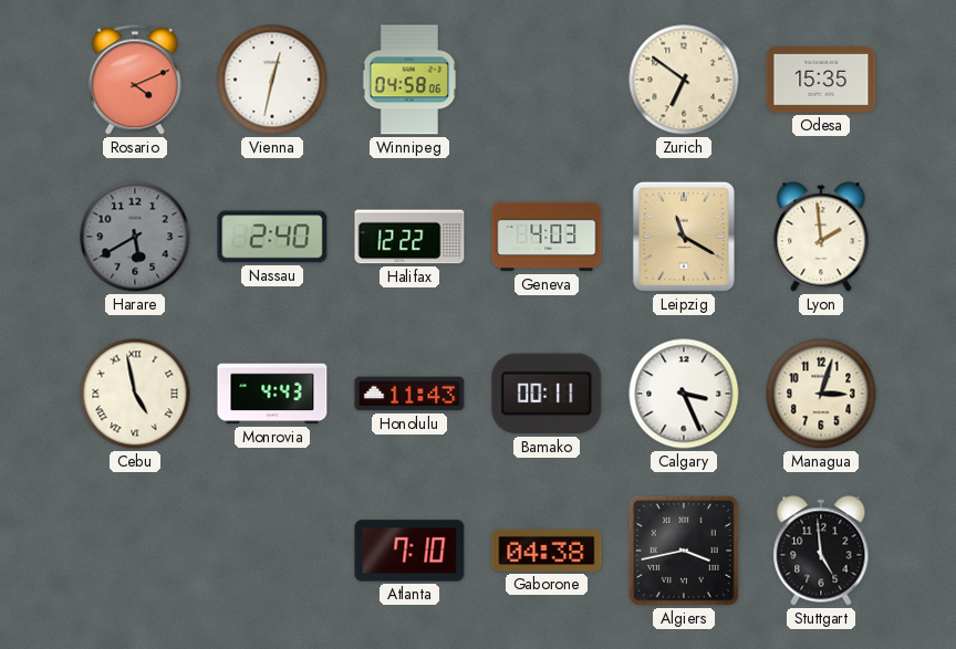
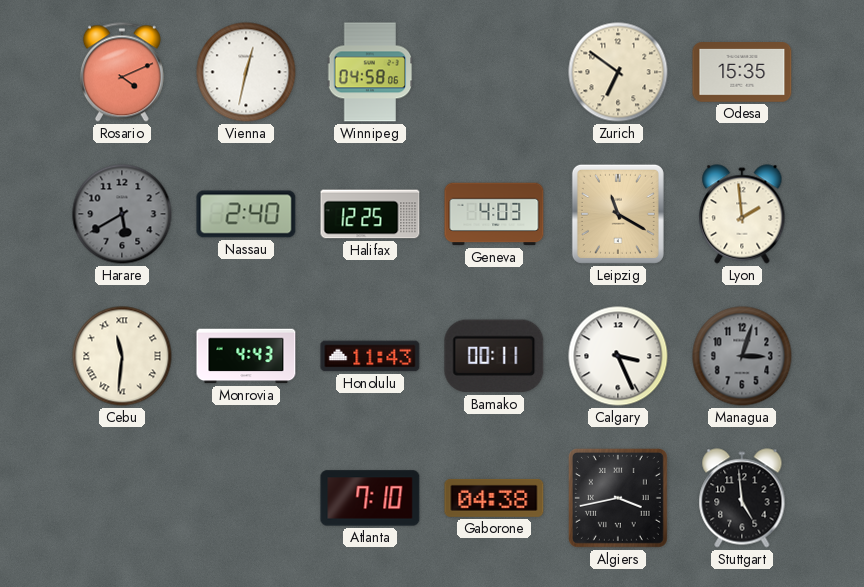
Halifax: 12:22 -> 12:25 (370, 214)
Cebu: 4:58 -> 11:31 (122, 356)
Managua dial: cream -> grey (742, 356)
